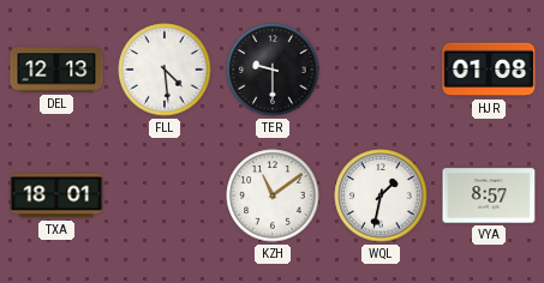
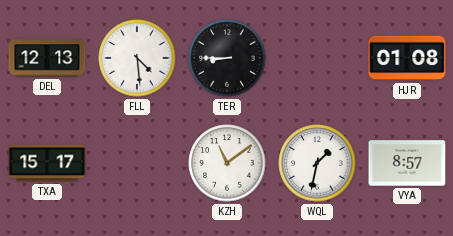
TER: 9:30 -> 8:45 (227, 58)
TXA: 18:01 -> 15:17 (47, 163)
